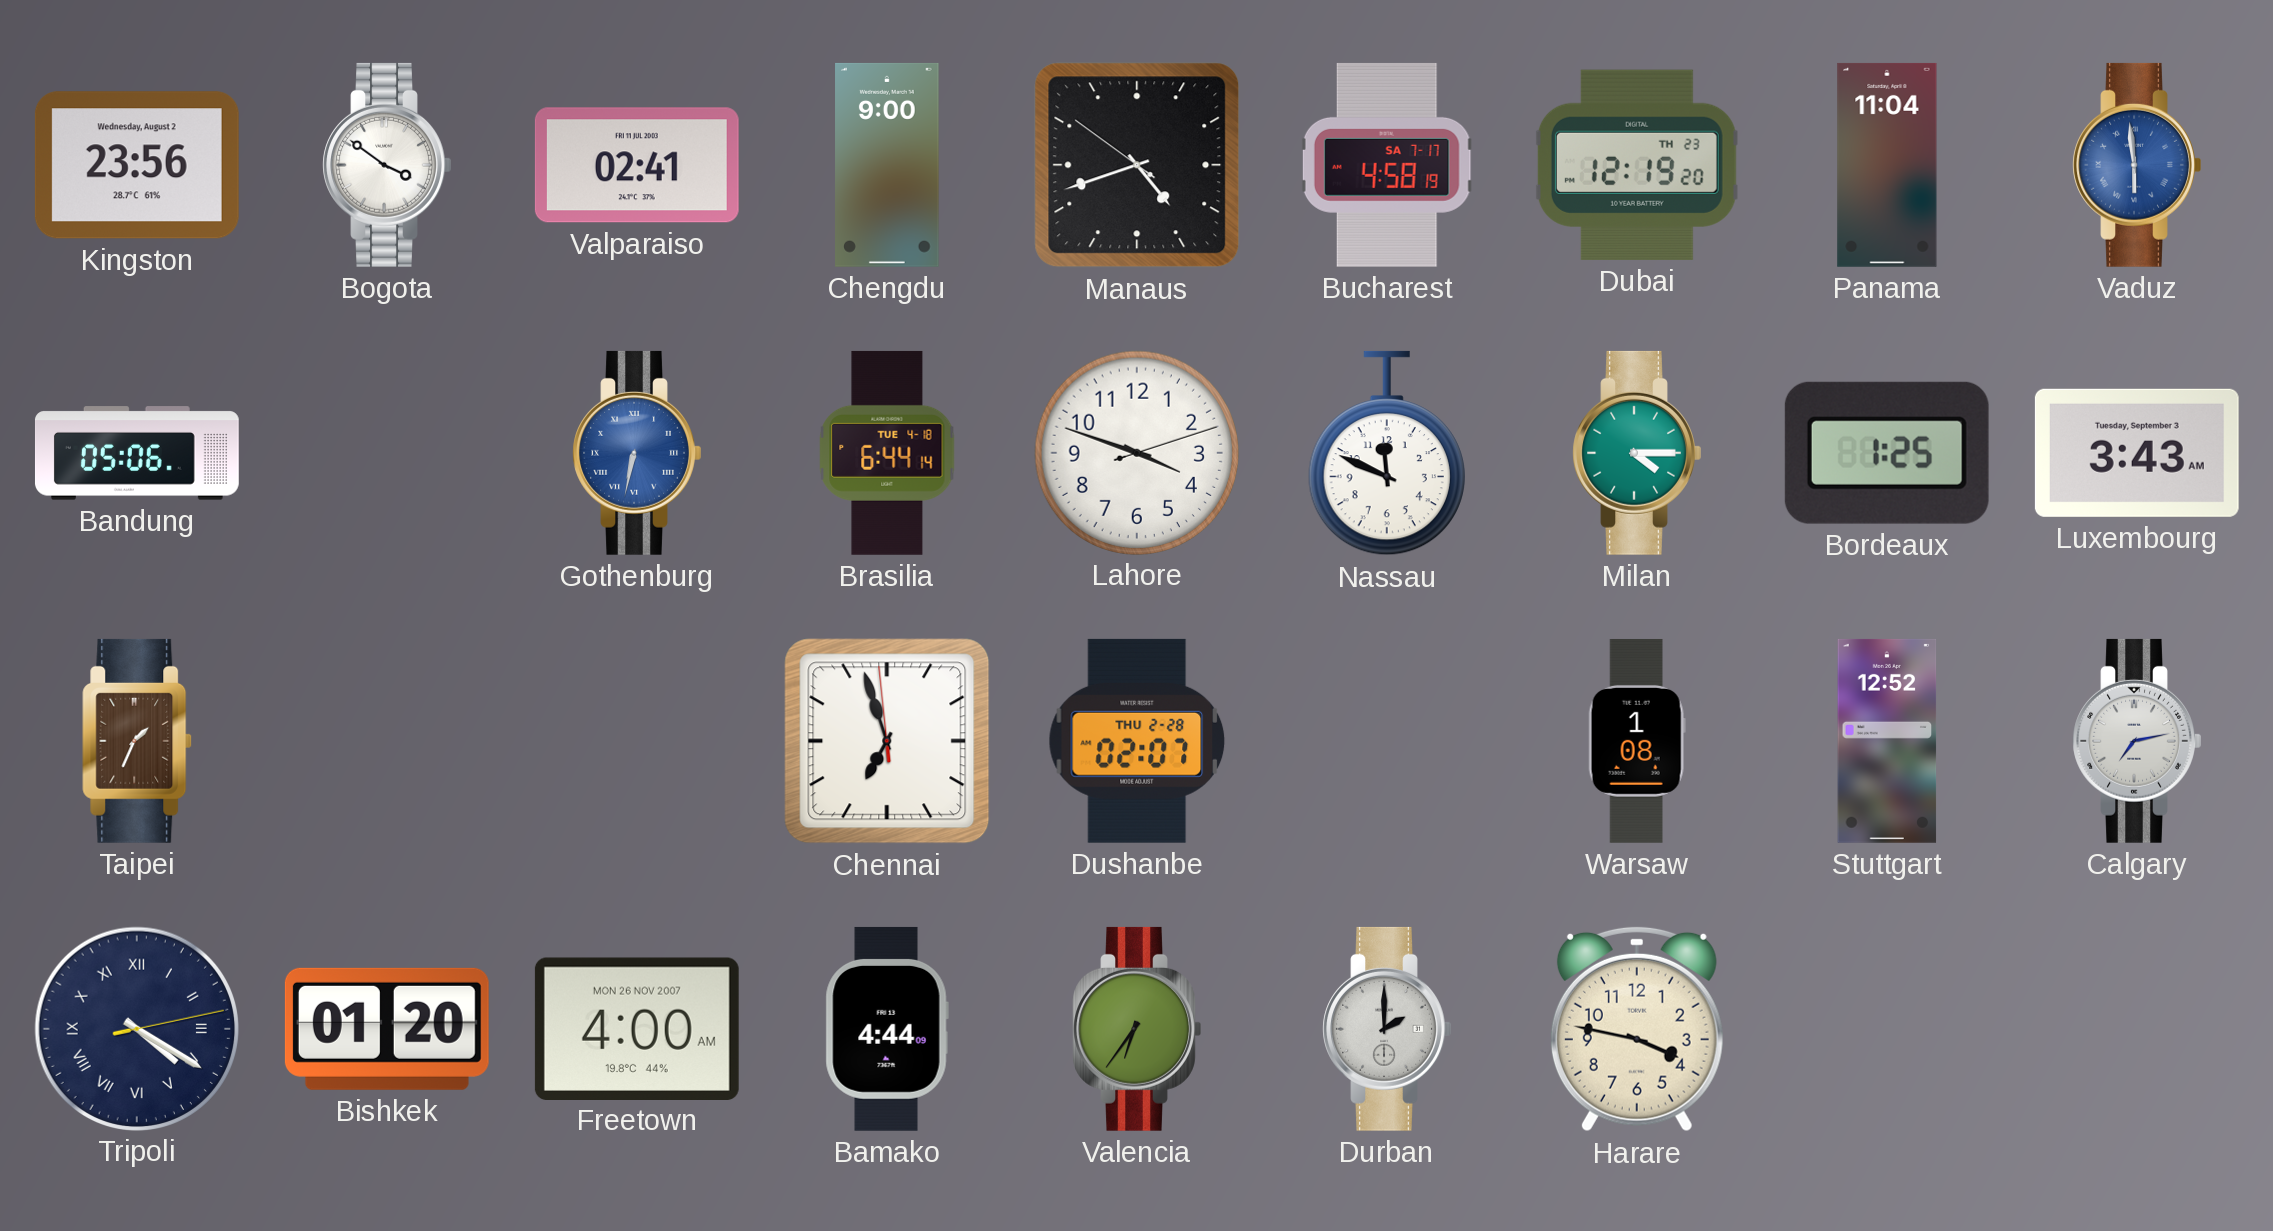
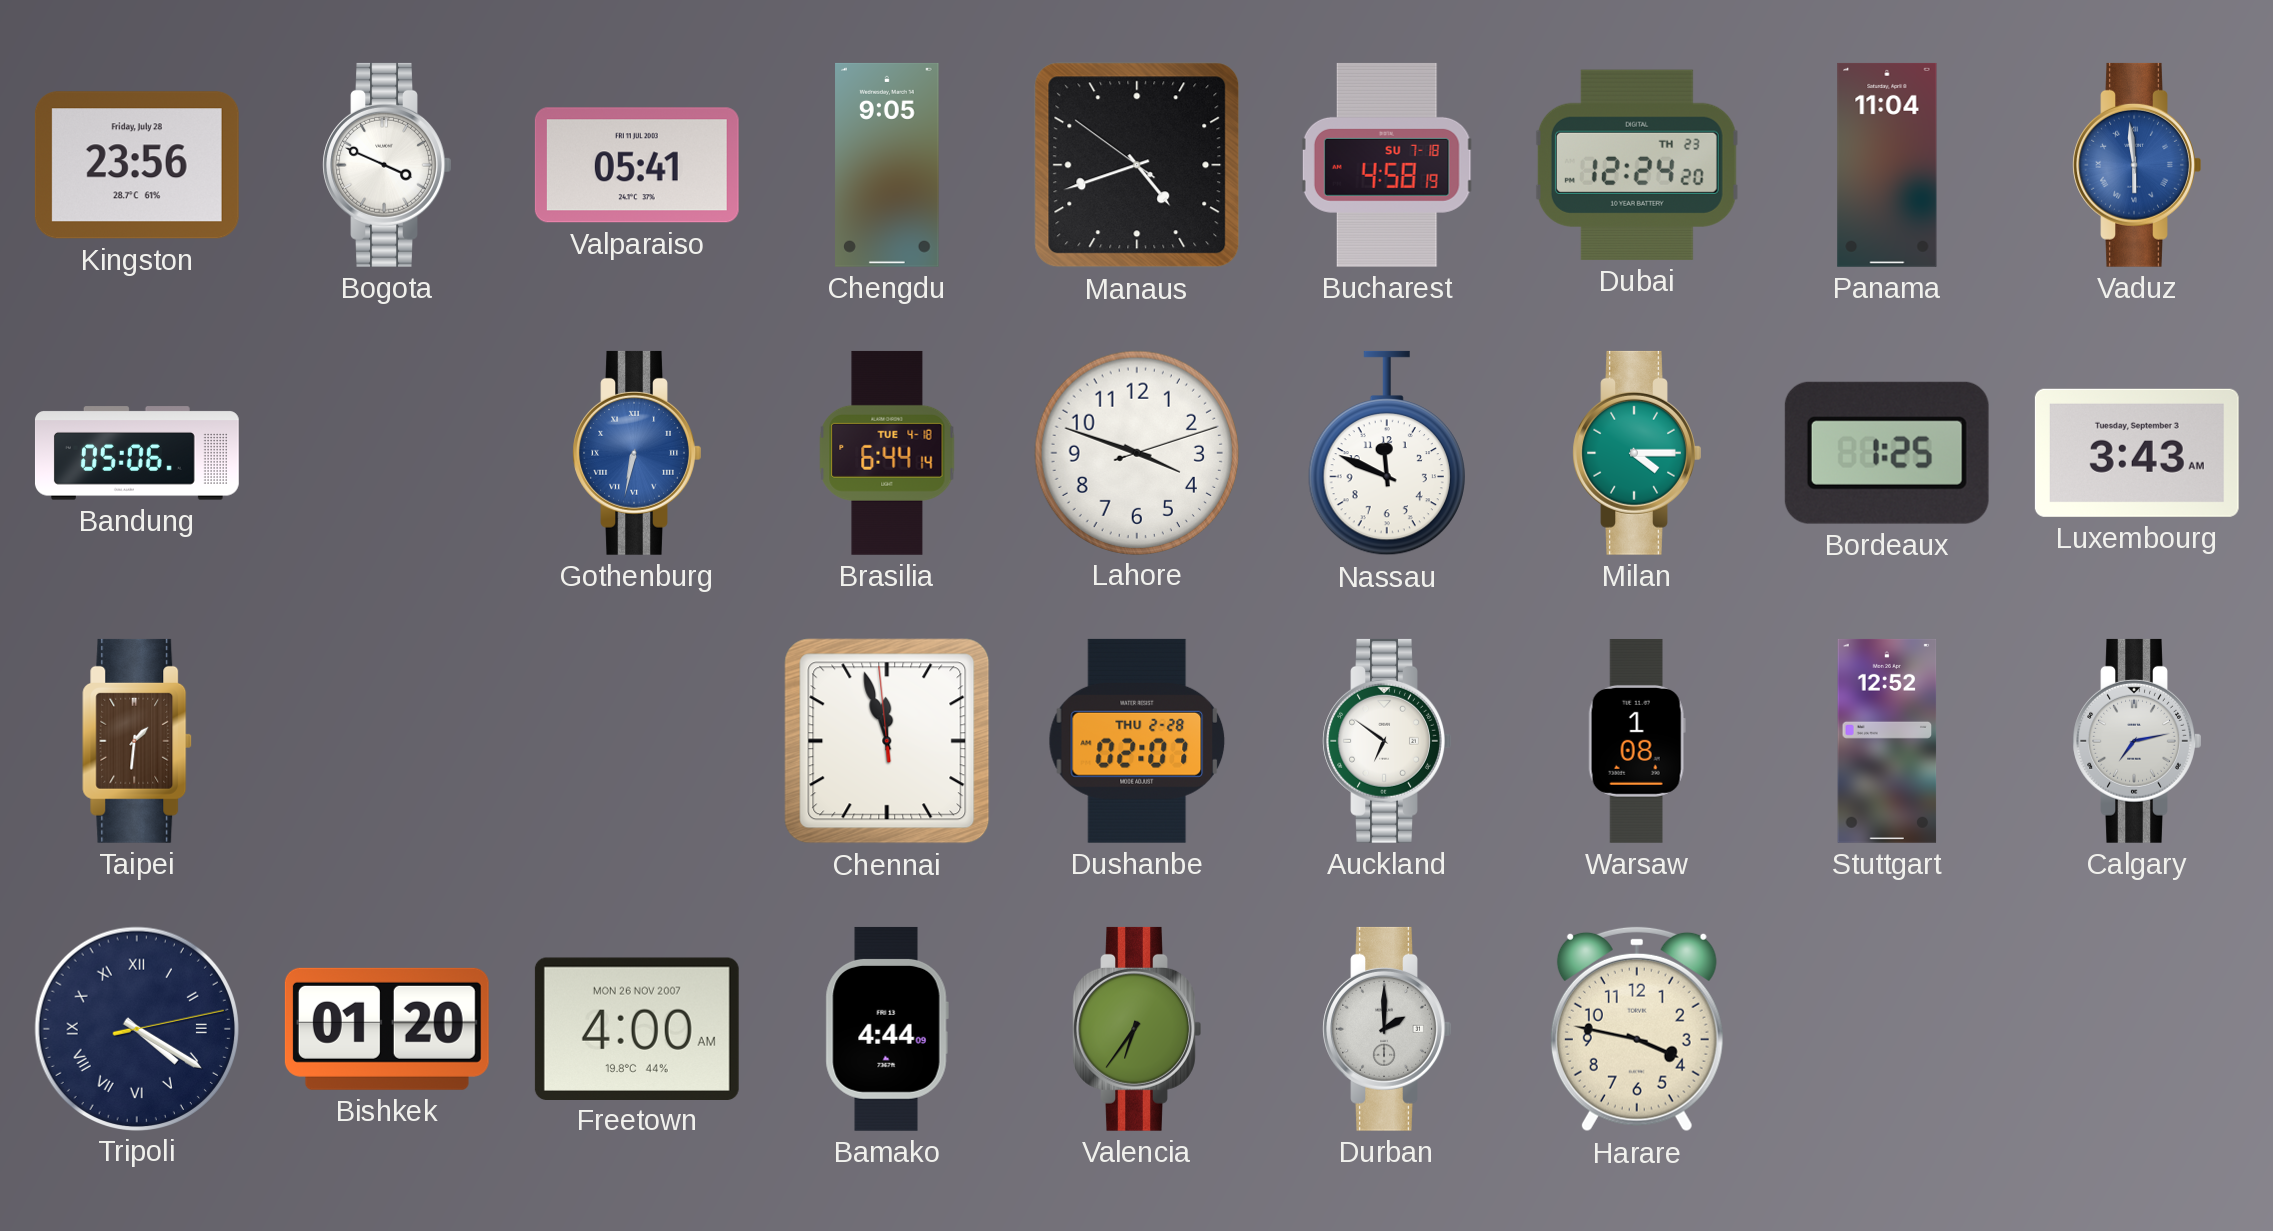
Kingston date: Wednesday, August 2 -> Friday, July 28 (137, 165)
Bogota: 3:51 -> 3:49 (387, 165)
Valparaiso: 02:41 -> 05:41 (637, 165)
Chengdu: 9:00 -> 9:05 (887, 165)
Bucharest date: SA 7-17 -> SU 7-18 (1387, 165)
Dubai: 12:19 -> 12:24 (1637, 165)
Taipei: 1:34 -> 1:31 (137, 741)
Chennai: 6:56 -> 11:56 (887, 741)
Auckland: none -> 6:51 (1387, 741)
